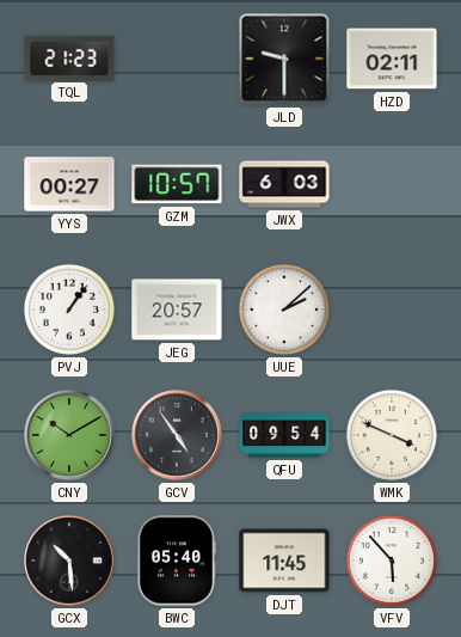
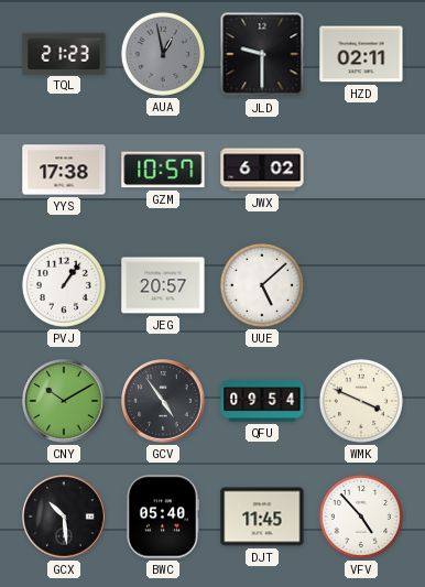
AUA: none -> 12:58 (163, 54)
YYS: 00:27 -> 17:38 (64, 170)
JWX: 6:03 -> 6:02 (262, 170)
UUE: 2:08 -> 5:08 (262, 285)
VFV: 5:53 -> 4:53 (361, 517)
